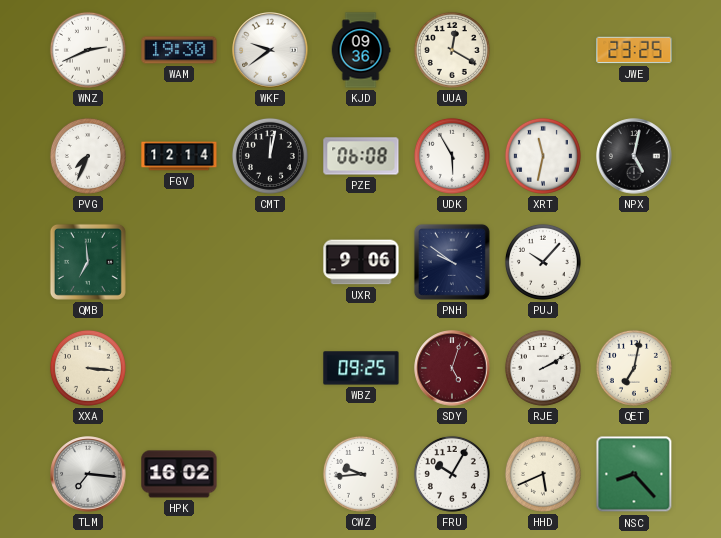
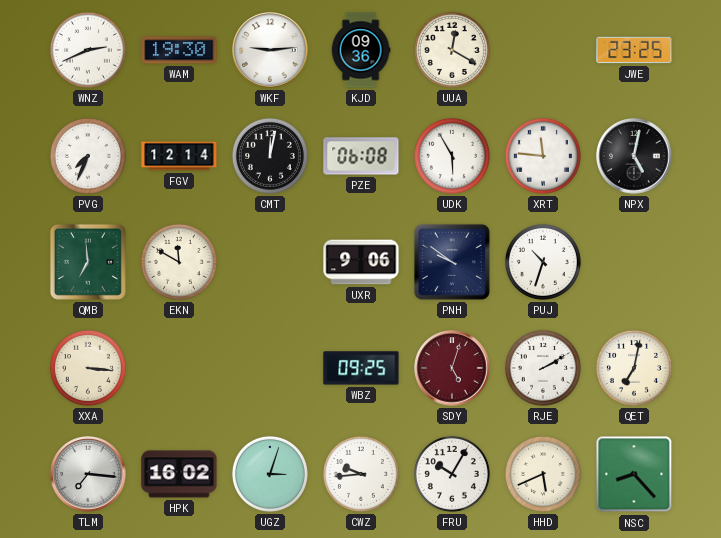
WKF: 9:39 -> 9:14 (270, 50)
XRT: 11:32 -> 11:46 (543, 156)
EKN: none -> 11:50 (179, 262)
PUJ: 10:07 -> 10:33 (543, 262)
UGZ: none -> 3:03 (270, 474)
